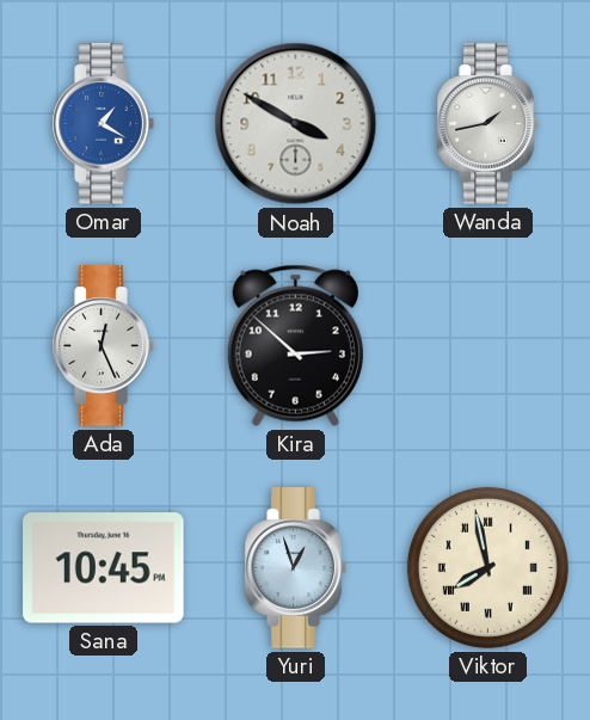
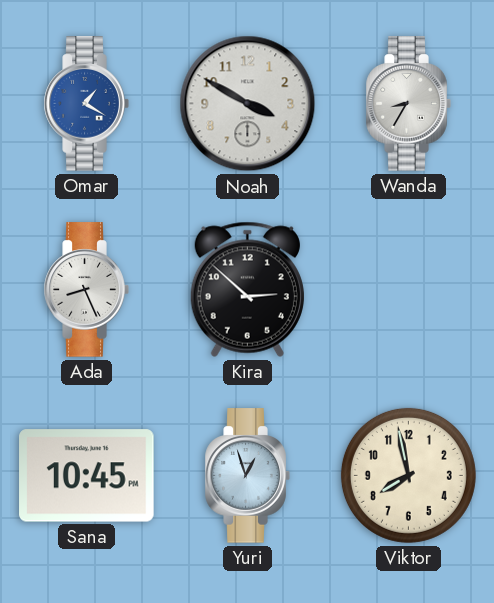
Wanda: 1:43 -> 8:35 (408, 104)
Ada: 12:26 -> 8:26 (86, 290)
Viktor numerals: Roman -> Arabic (408, 475)
